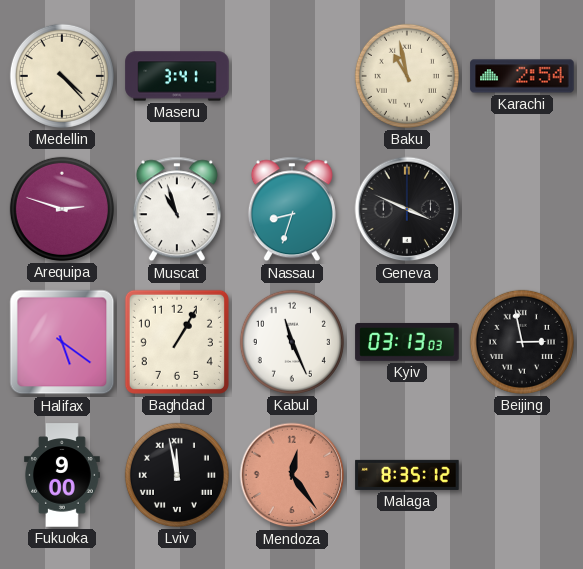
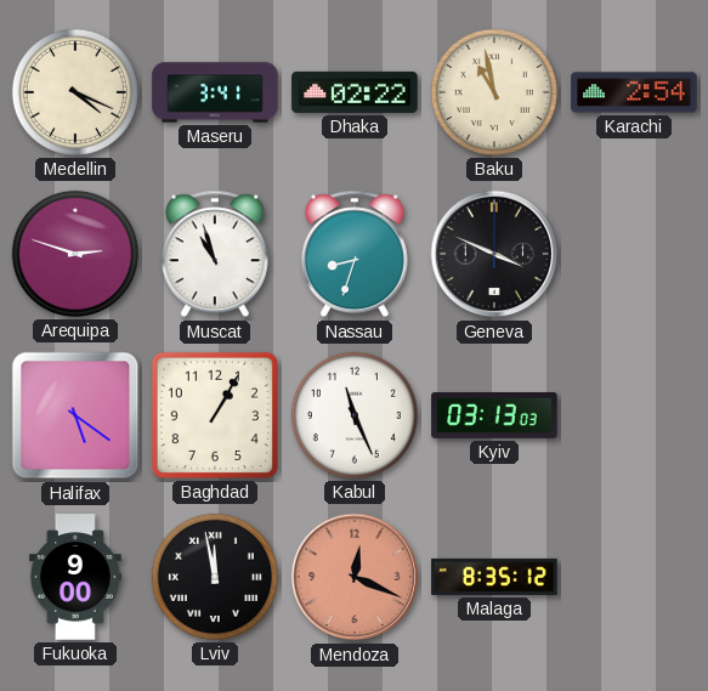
Medellin: 4:23 -> 4:19 (75, 92)
Dhaka: none -> 02:22 (355, 92)
Beijing: 2:58 -> none (522, 342)
Mendoza: 12:24 -> 12:19 (355, 577)
